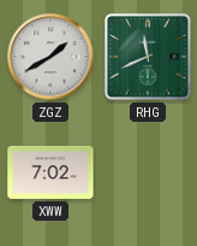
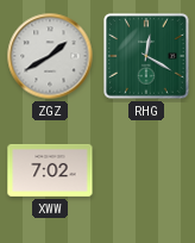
RHG: 11:41 -> 12:20 (146, 56)
